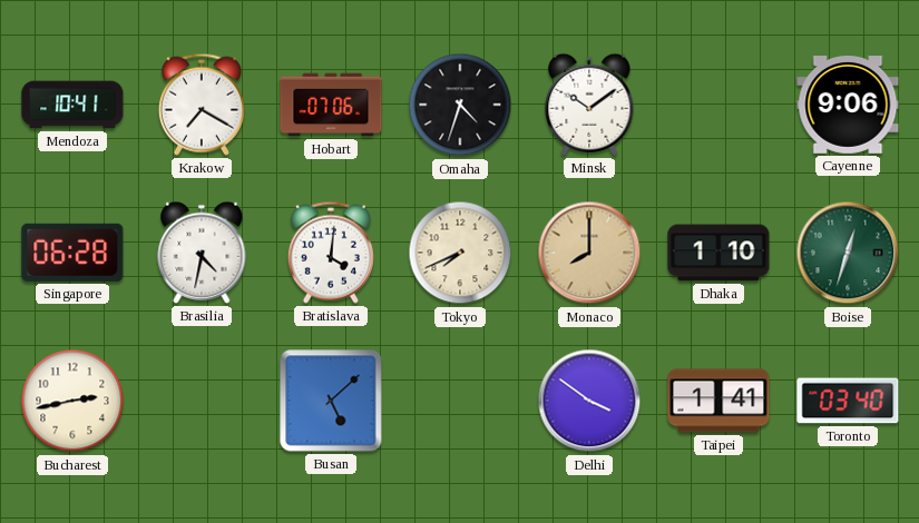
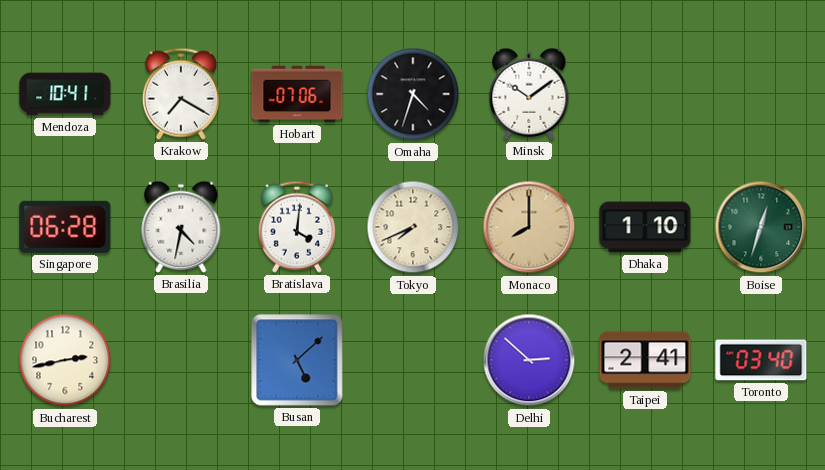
Cayenne: 9:06 -> none (848, 106)
Delhi: 3:51 -> 2:52 (529, 360)
Taipei: 1:41 -> 2:41 (645, 360)
